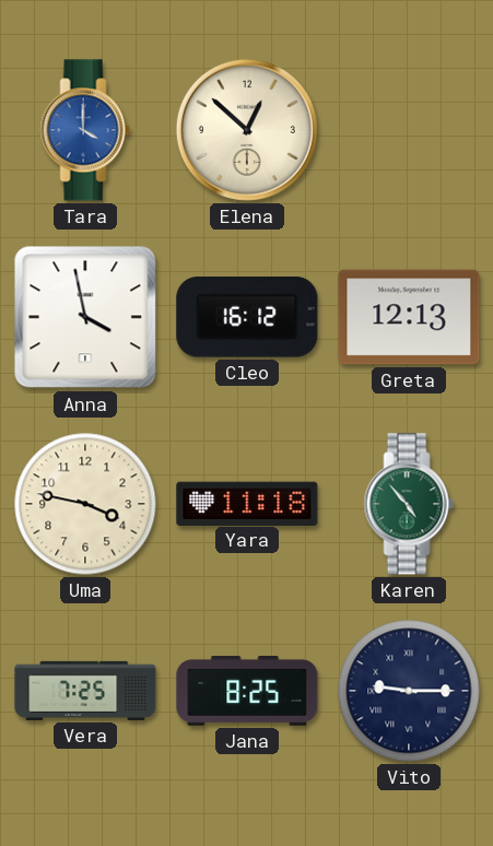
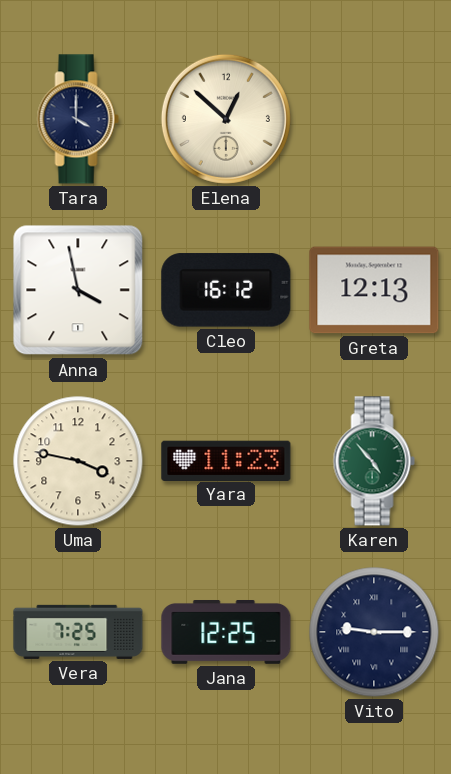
Tara dial: blue -> navy (78, 119)
Yara: 11:18 -> 11:23 (226, 460)
Jana: 8:25 -> 12:25 (226, 633)
